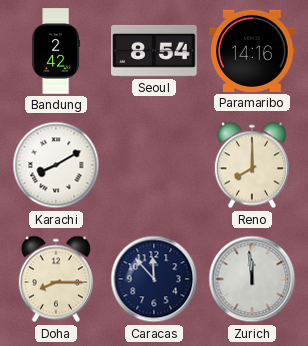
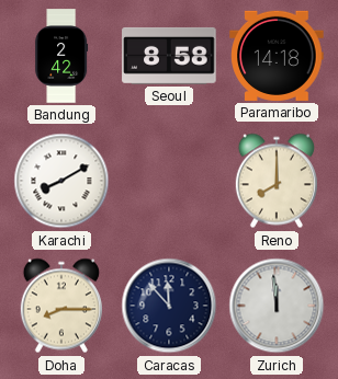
Seoul: 8:54 -> 8:58 (169, 56)
Paramaribo: 14:16 -> 14:18 (277, 56)
